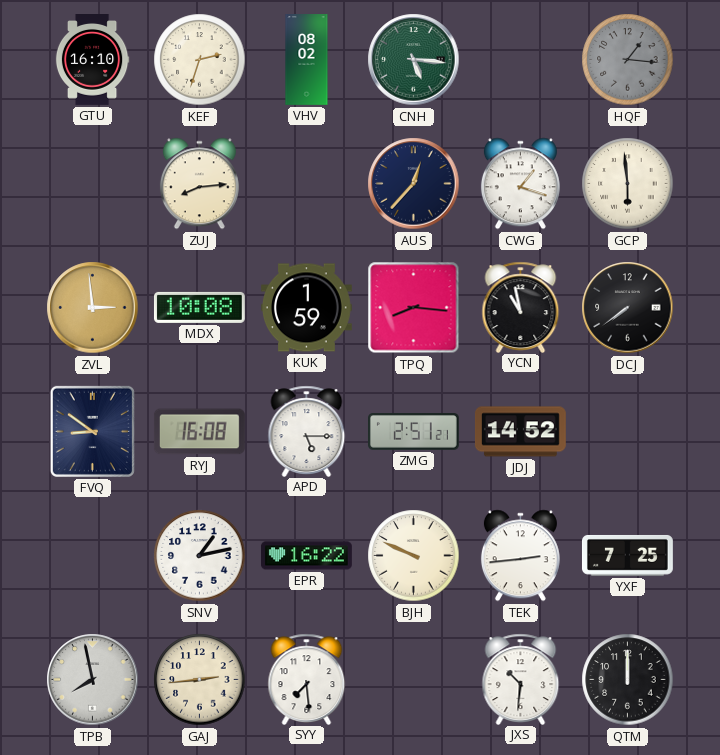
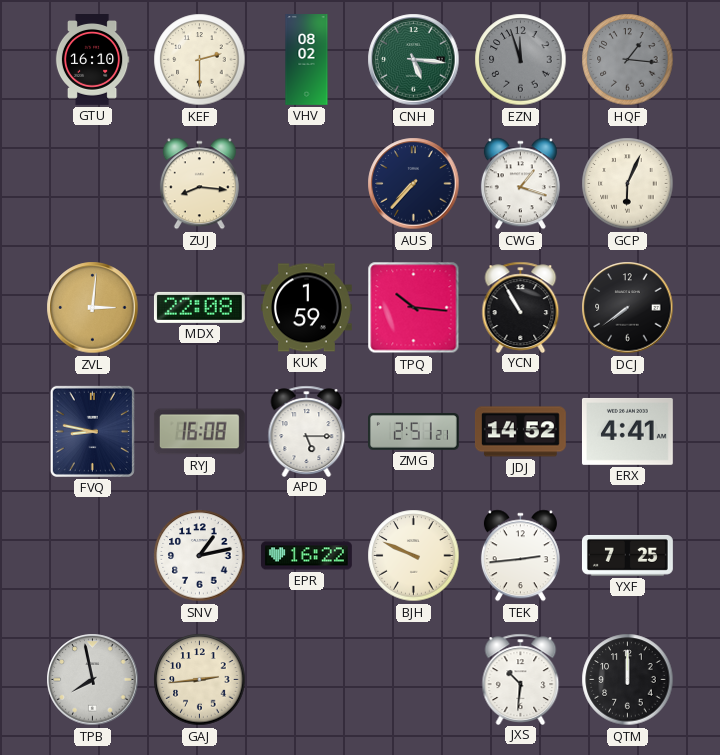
KEF: 2:33 -> 2:30 (200, 60)
EZN: none -> 11:57 (521, 60)
ZUJ: 8:14 -> 8:16 (199, 184)
AUS: 12:37 -> 7:37 (414, 184)
GCP: 5:59 -> 6:04 (628, 184)
ZVL: 2:59 -> 3:01 (93, 308)
MDX: 10:08 -> 22:08 (199, 307)
TPQ: 8:16 -> 10:16 (414, 308)
YCN: 10:58 -> 10:55 (521, 307)
FVQ: 8:51 -> 8:47 (92, 431)
ERX: none -> 4:41 (627, 431)
SYY: 7:29 -> none (307, 679)
